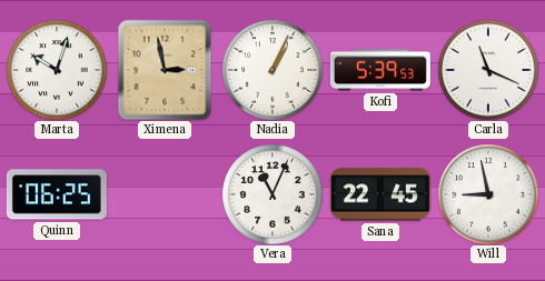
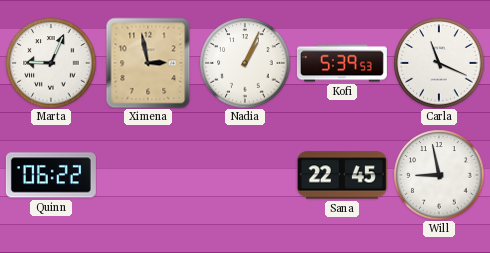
Marta: 10:03 -> 9:04 (51, 63)
Quinn: 06:25 -> 06:22 (51, 175)
Vera: 11:04 -> none (272, 194)
